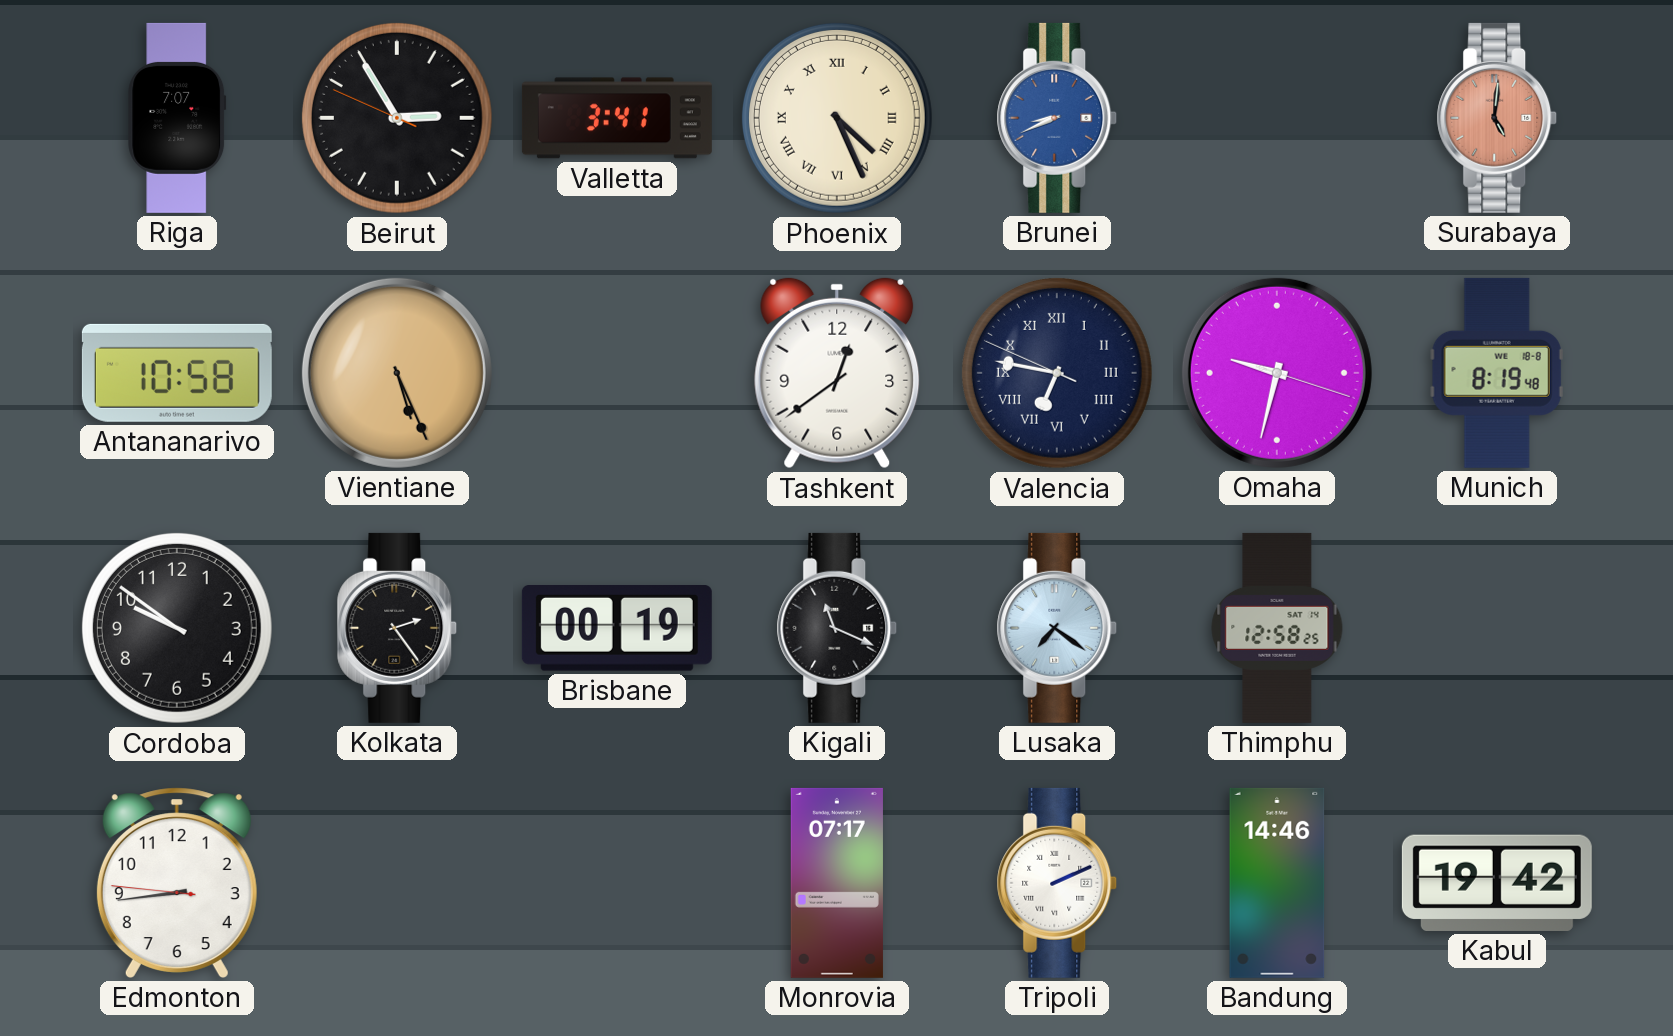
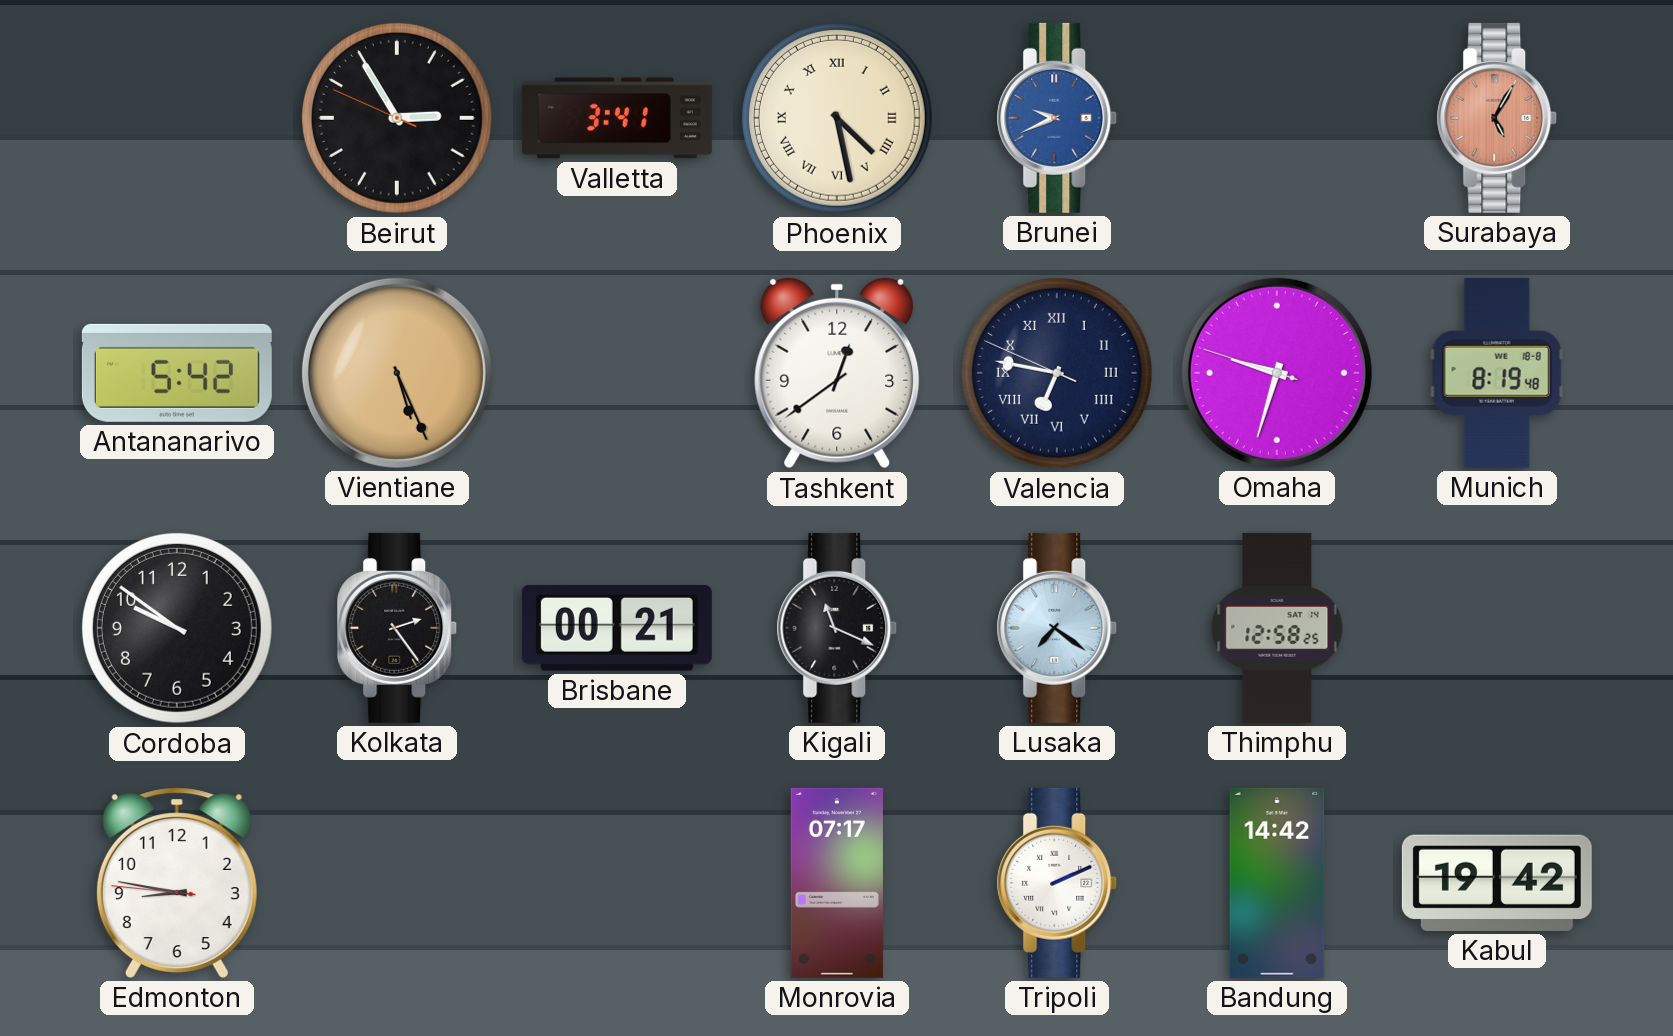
Riga: 7:07 -> none (177, 118)
Phoenix: 4:26 -> 4:28 (837, 118)
Brunei: 8:41 -> 9:41 (1057, 118)
Surabaya: 5:01 -> 5:05 (1497, 118)
Antananarivo: 10:58 -> 5:42 (177, 373)
Omaha: 9:32:18 -> 9:32:48 (1277, 373)
Brisbane: 00:19 -> 00:21 (617, 629)
Edmonton: 8:43 -> 8:46 (177, 883)
Bandung: 14:46 -> 14:42 (1277, 883)
